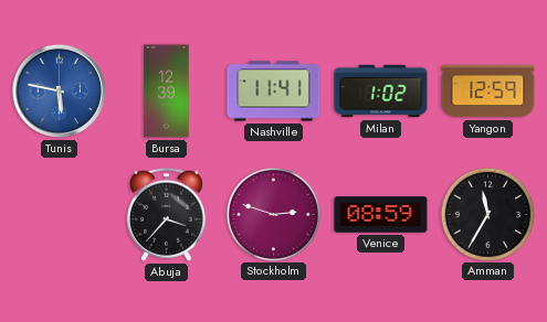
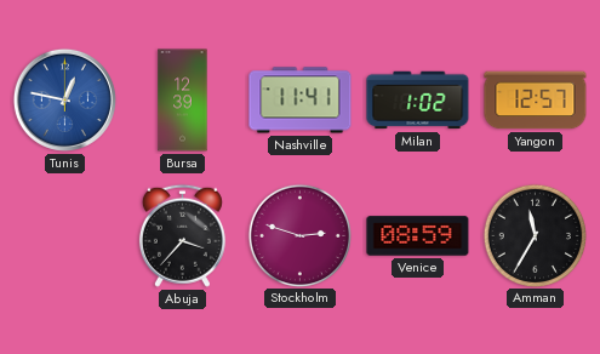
Tunis: 5:47 -> 12:47 (64, 99)
Yangon: 12:59 -> 12:57 (536, 101)
